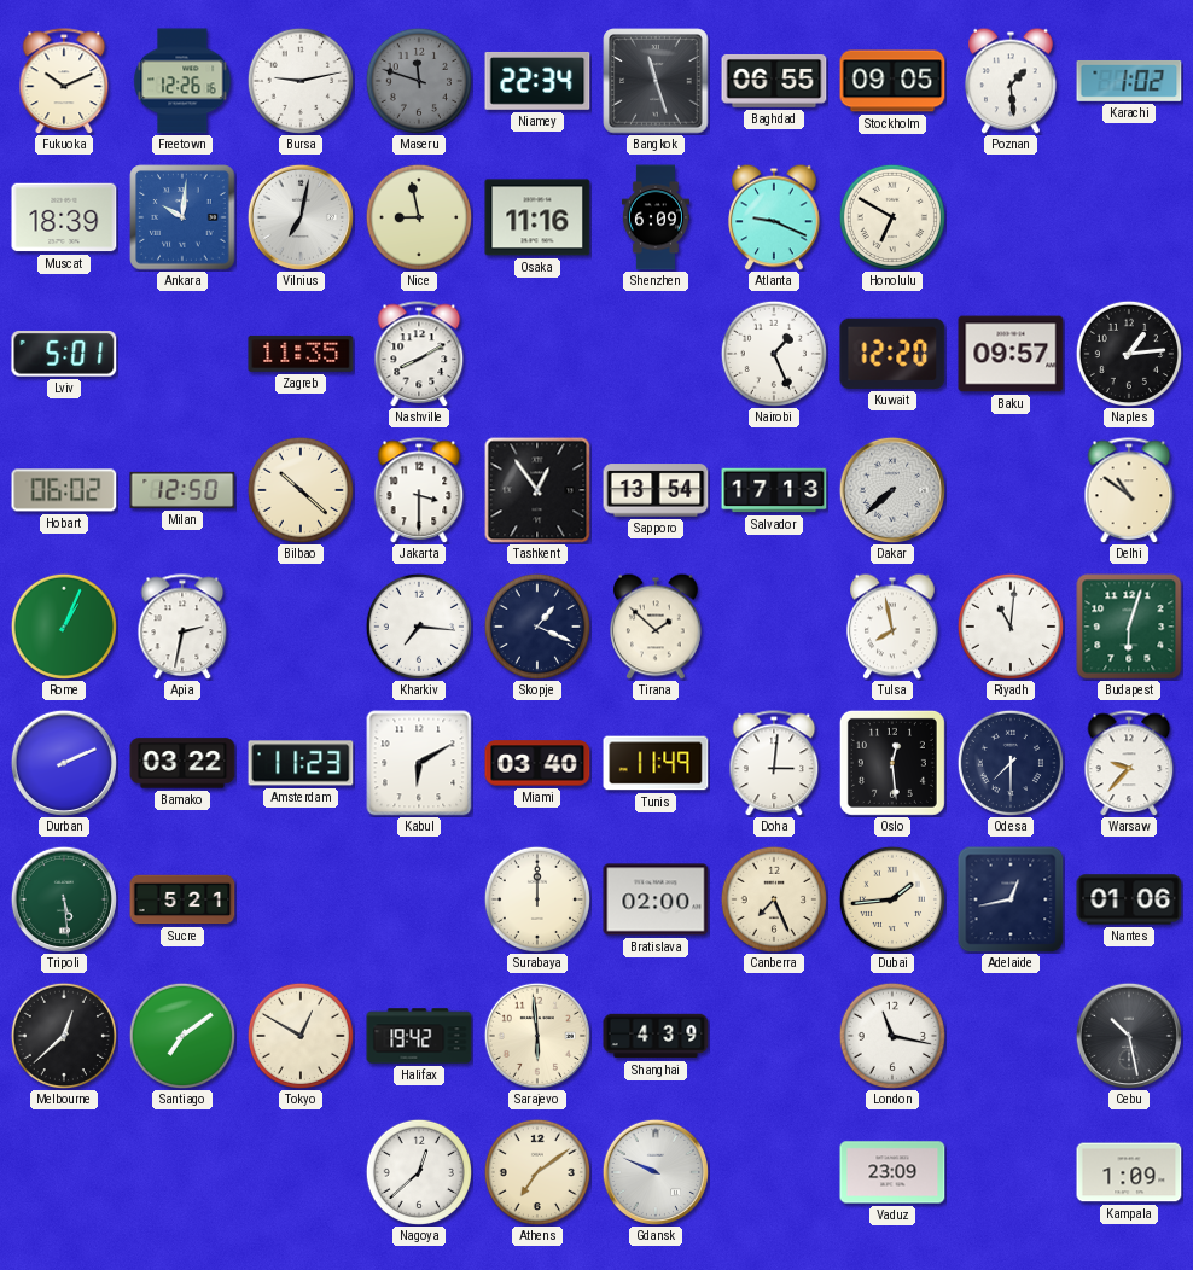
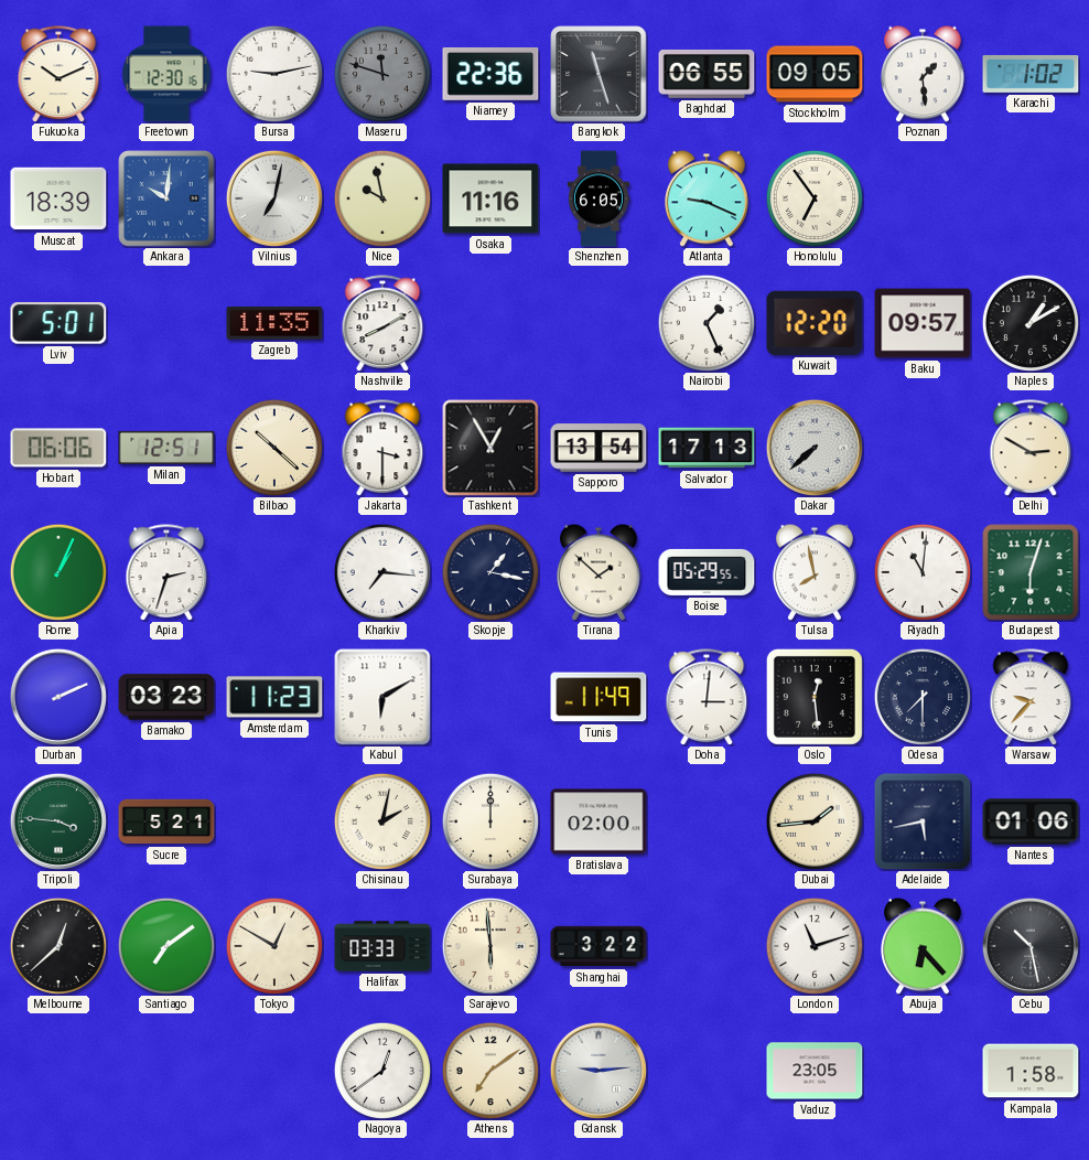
Freetown: 12:26 -> 12:30 (166, 74)
Niamey: 22:34 -> 22:36 (490, 74)
Nice: 8:58 -> 9:58 (381, 197)
Shenzhen: 6:09 -> 6:05 (597, 198)
Honolulu: 6:50 -> 6:54 (813, 197)
Naples: 1:14 -> 1:10 (1029, 322)
Hobart: 06:02 -> 06:06 (58, 448)
Milan: 12:50 -> 12:51 (166, 448)
Tashkent: 12:54 -> 12:55 (490, 448)
Delhi: 10:51 -> 2:50 (1031, 448)
Apia: 2:32 -> 2:33 (166, 572)
Skopje: 1:19 -> 1:17 (489, 571)
Boise: none -> 05:29 (707, 572)
Bamako: 03:22 -> 03:23 (166, 697)
Miami: 03:40 -> none (537, 763)
Tripoli: 5:29 -> 3:46 (58, 821)
Chisinau: none -> 2:02 (381, 820)
Canberra: 7:26 -> none (773, 898)
Adelaide: 12:43 -> 5:43 (923, 821)
Halifax: 19:42 -> 03:33 (382, 946)
Shanghai: 4:39 -> 3:22 (599, 946)
London: 11:17 -> 11:12 (813, 945)
Abuja: none -> 6:23 (923, 946)
Nagoya: 12:38 -> 12:39 (381, 1070)
Gdansk: 9:49 -> 9:14 (599, 1071)
Vaduz: 23:09 -> 23:05 (815, 1071)
Kampala: 1:09 -> 1:58 (1031, 1071)
